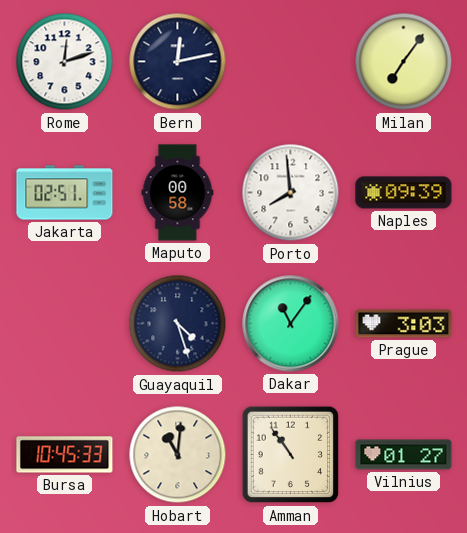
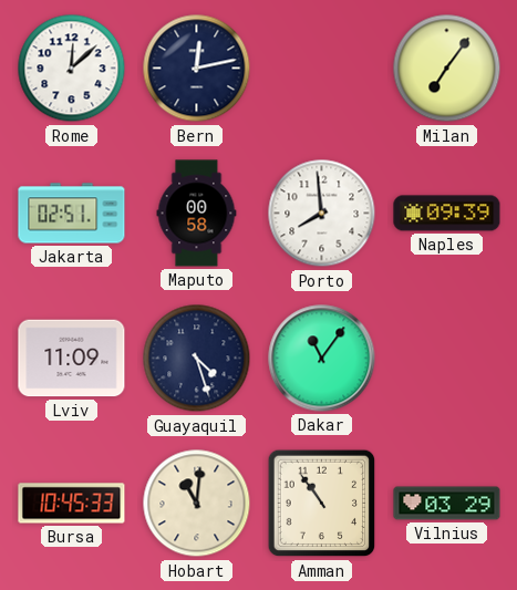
Rome: 12:12 -> 12:08 (72, 69)
Lviv: none -> 11:09 (72, 359)
Prague: 3:03 -> none (404, 324)
Vilnius: 01:27 -> 03:29 (447, 504)
